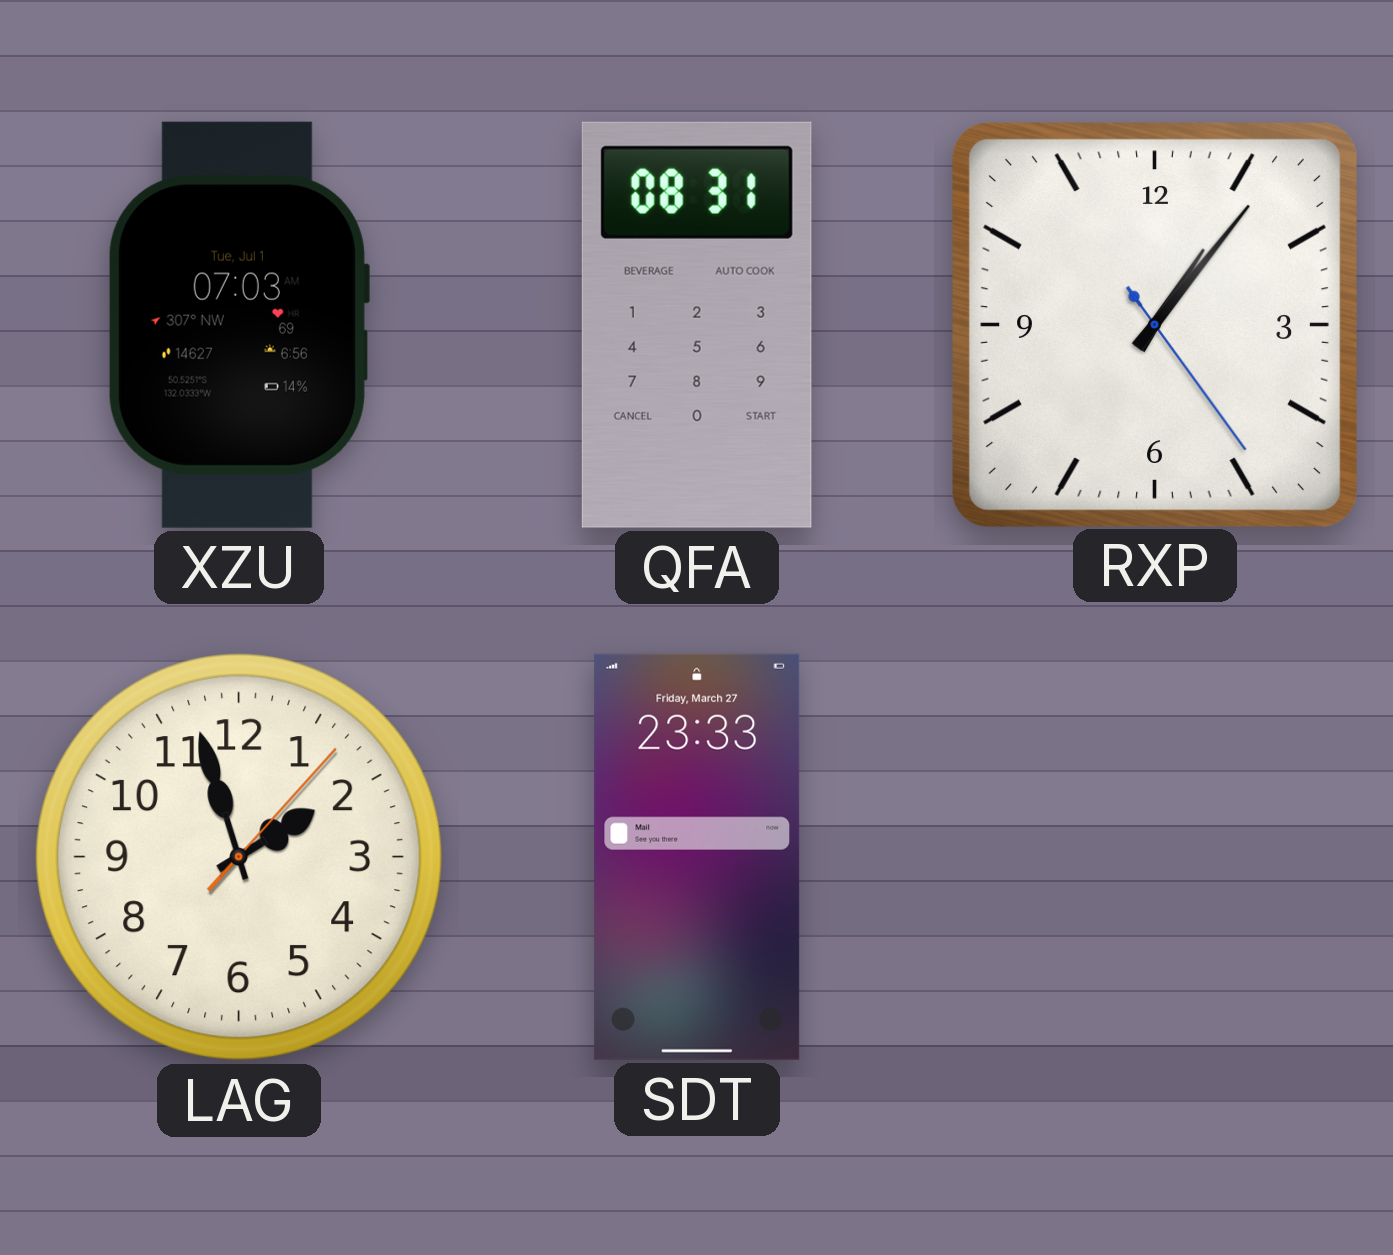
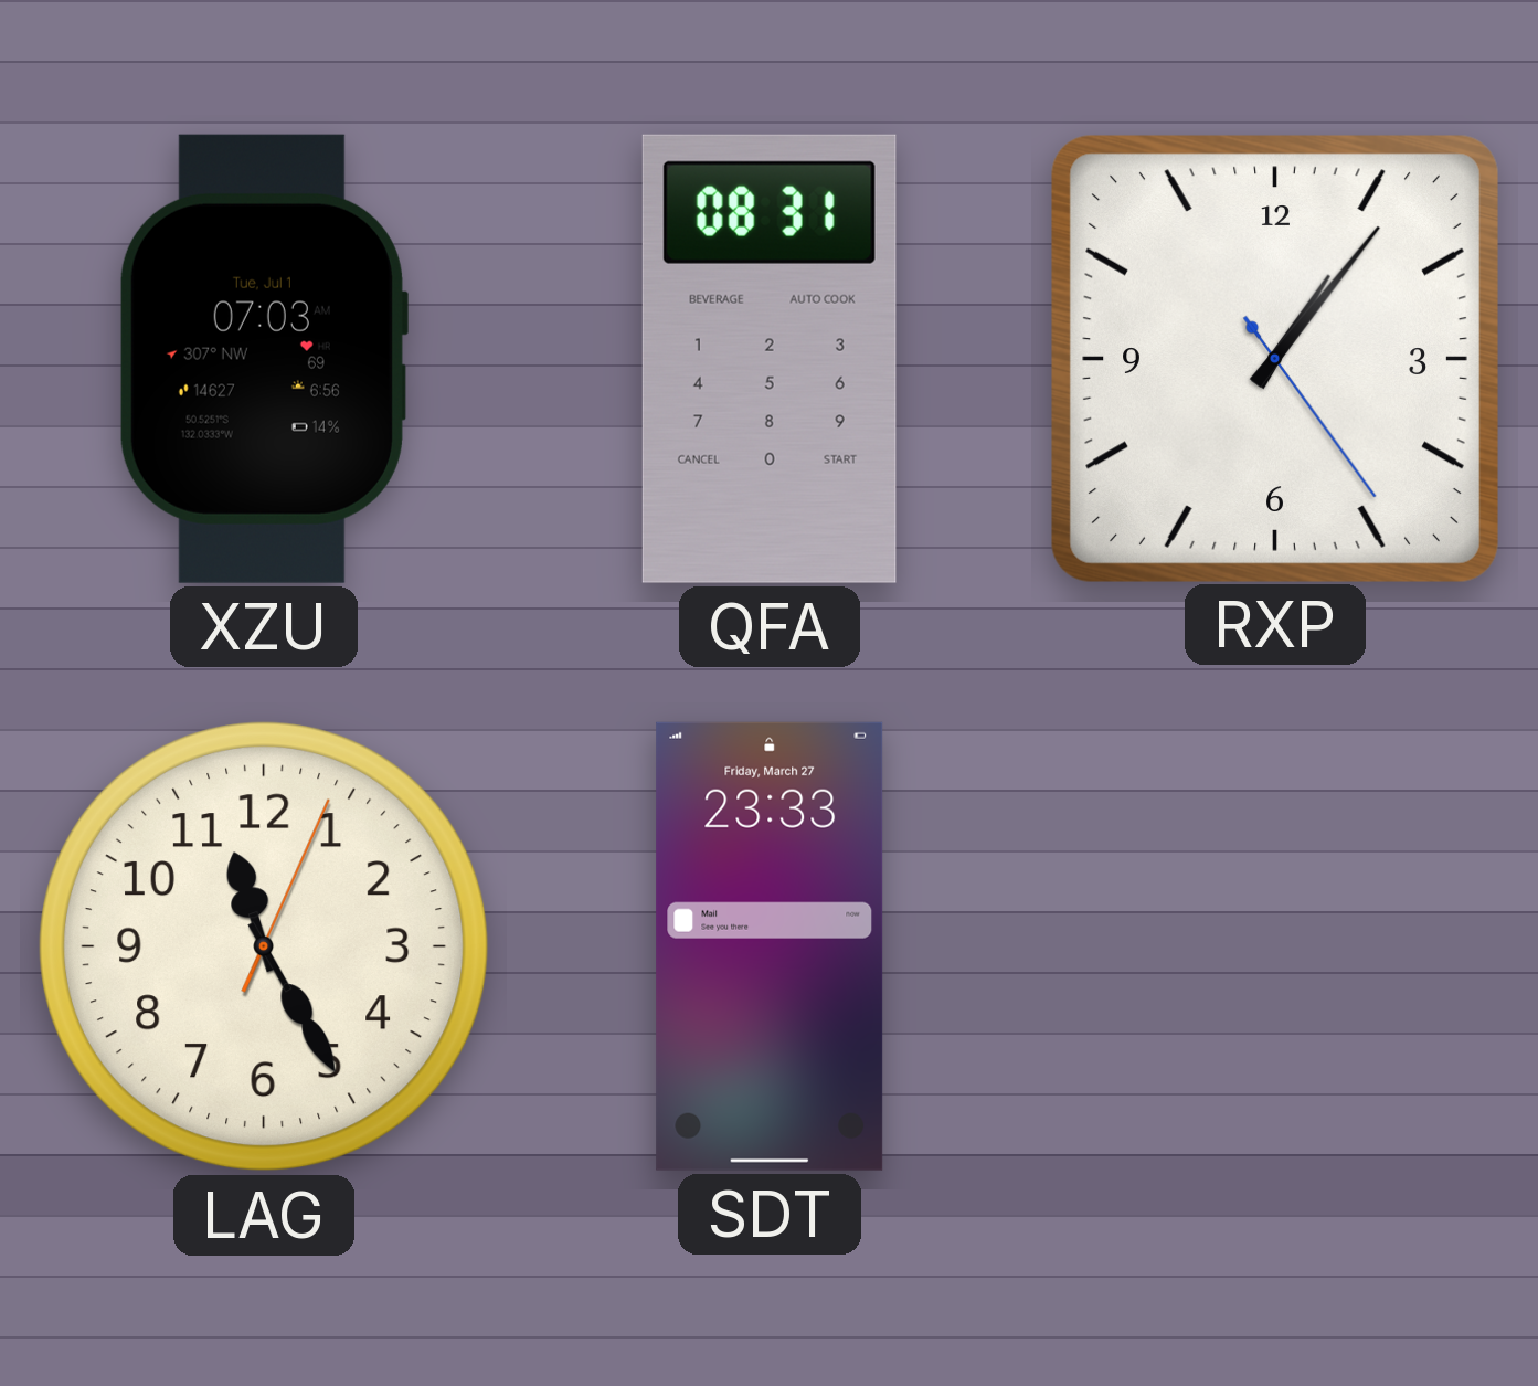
LAG: 1:57 -> 11:25 (264, 946)
